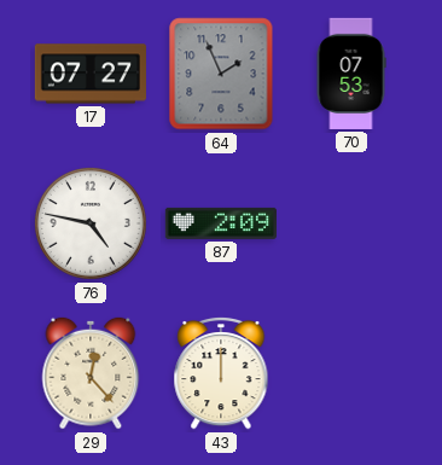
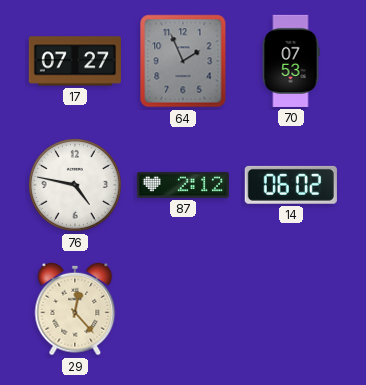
87: 2:09 -> 2:12 (183, 185)
14: none -> 06:02 (291, 185)
43: 12:00 -> none (221, 373)
